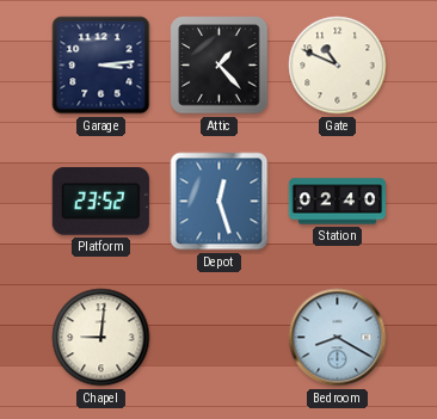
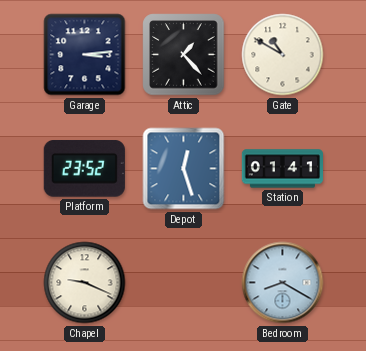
Gate: 10:49 -> 10:50 (283, 55)
Station: 02:40 -> 01:41 (282, 169)
Chapel: 9:01 -> 9:19 (85, 283)
